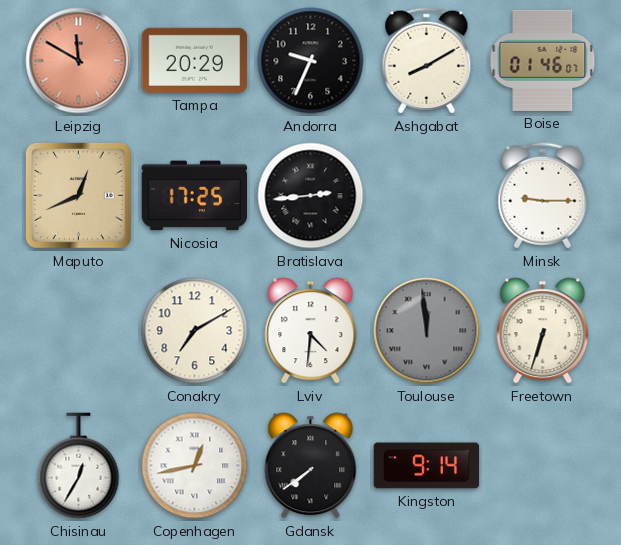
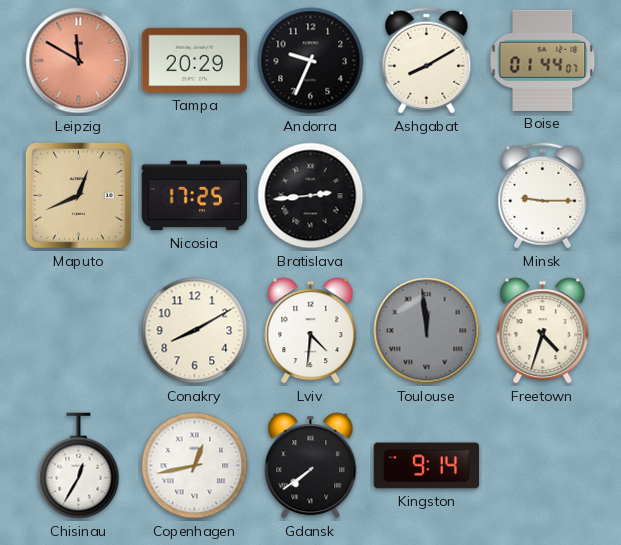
Boise: 01:46 -> 01:44 (543, 60)
Conakry: 7:10 -> 8:10 (195, 331)
Freetown: 6:33 -> 4:33 (543, 331)
